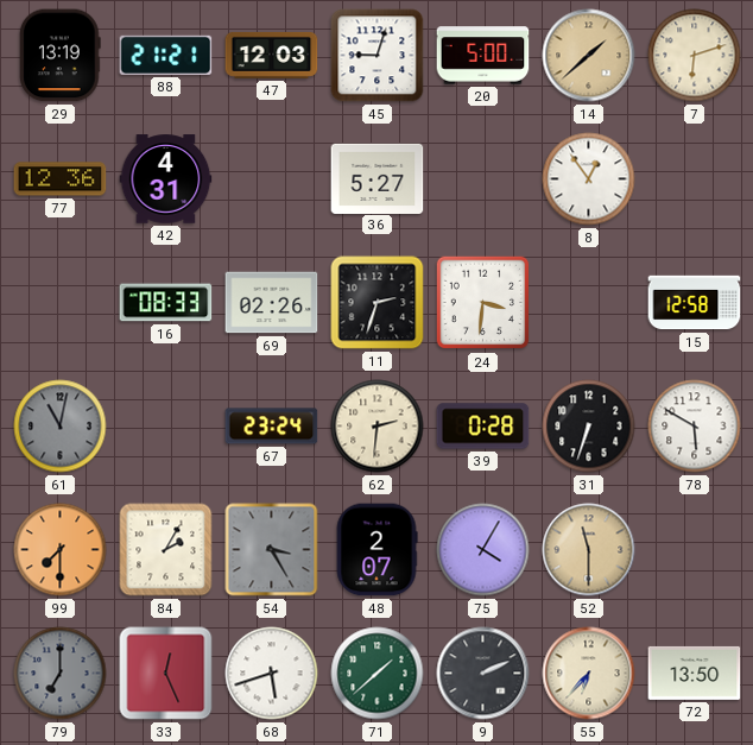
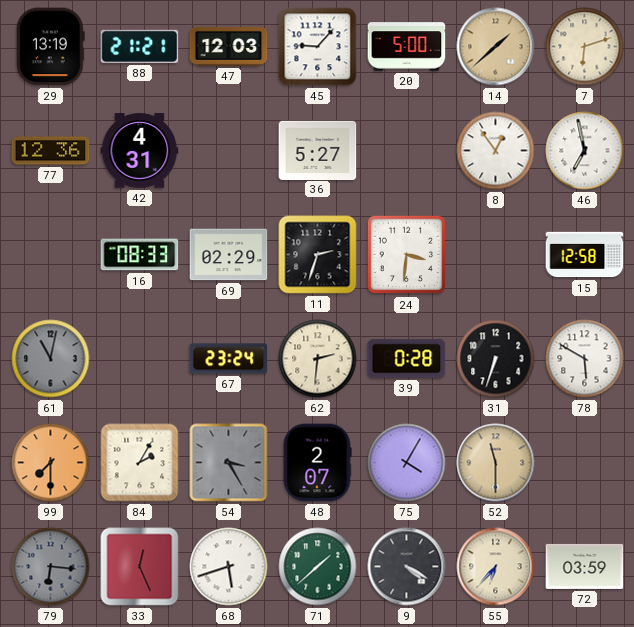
45: 9:03 -> 9:07 (318, 47)
46: none -> 6:58 (585, 151)
69: 02:26 -> 02:29 (229, 255)
79: 7:00 -> 6:16 (51, 567)
9: 2:11 -> 4:20 (407, 567)
72: 13:50 -> 03:59 (585, 566)
